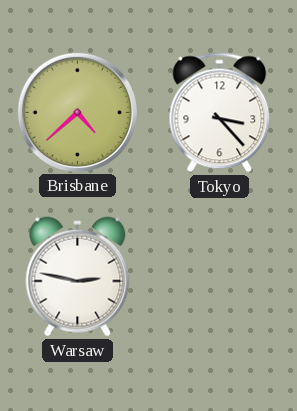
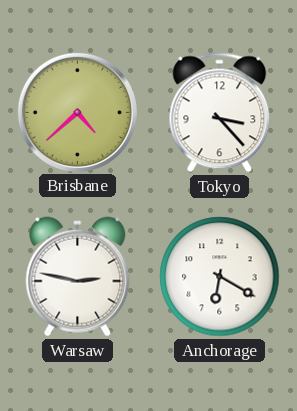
Anchorage: none -> 6:20 (220, 277)
